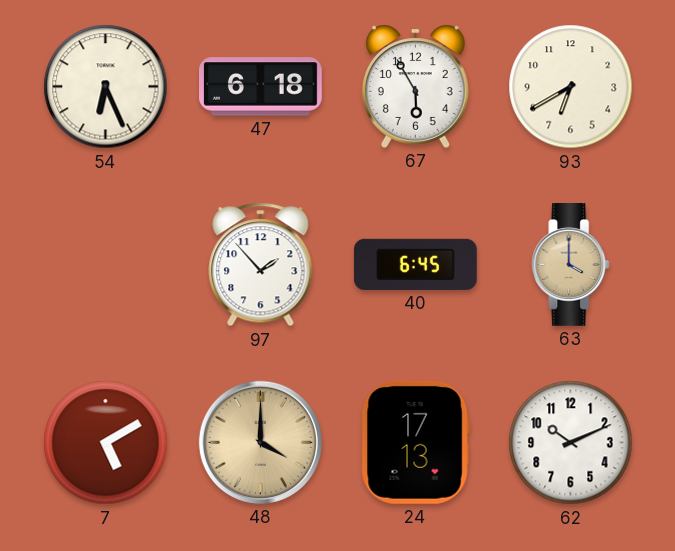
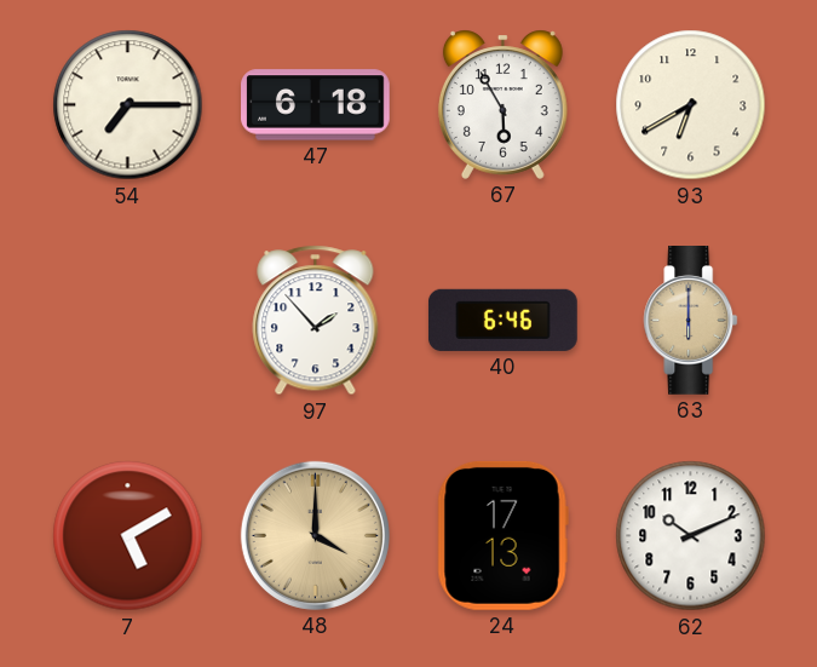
54: 6:26 -> 7:15 (128, 105)
40: 6:45 -> 6:46 (502, 320)
63: 4:00 -> 6:00 (691, 321)
